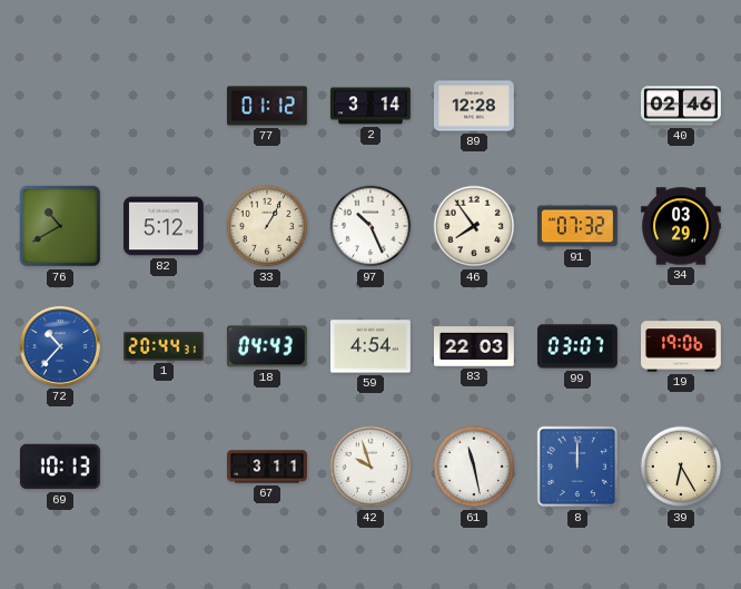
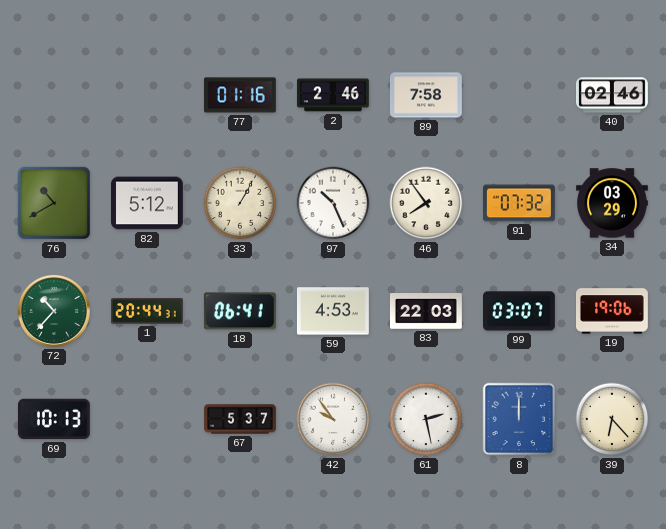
77: 01:12 -> 01:16 (240, 95)
2: 3:14 -> 2:46 (333, 95)
89: 12:28 -> 7:58 (427, 95)
72 dial: blue -> green (54, 311)
18: 04:43 -> 06:41 (240, 311)
59: 4:54 -> 4:53 (333, 311)
67: 3:11 -> 5:37 (241, 419)
42: 9:57 -> 9:54 (333, 419)
61: 11:28 -> 2:28 (426, 419)
39: 6:25 -> 6:23 (612, 419)
